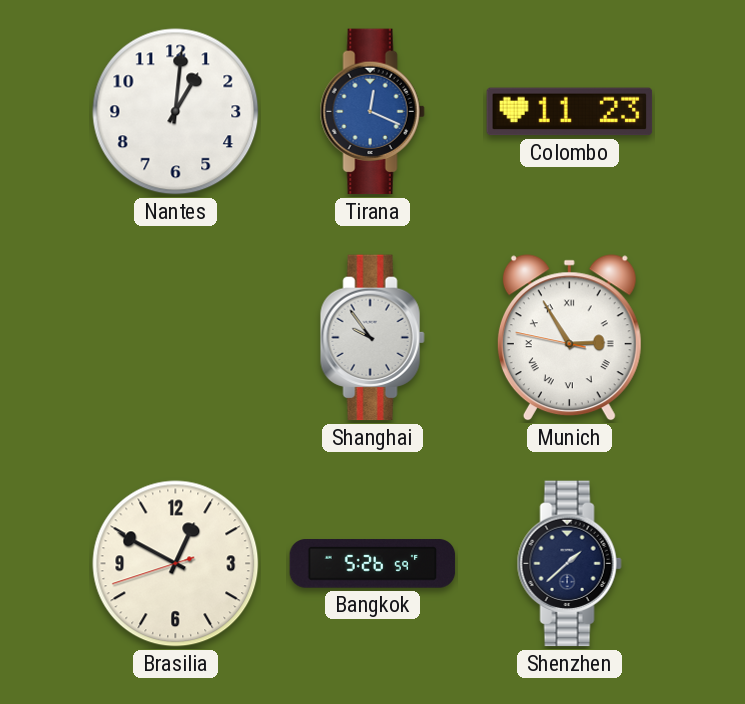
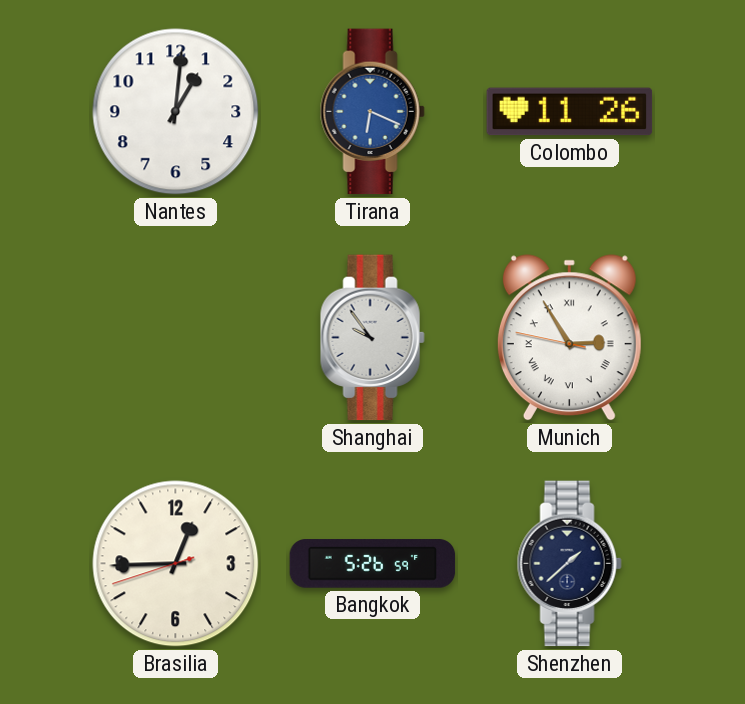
Tirana: 12:19 -> 6:19 (372, 112)
Colombo: 11:23 -> 11:26 (570, 112)
Brasilia: 12:49 -> 12:44 (176, 564)
